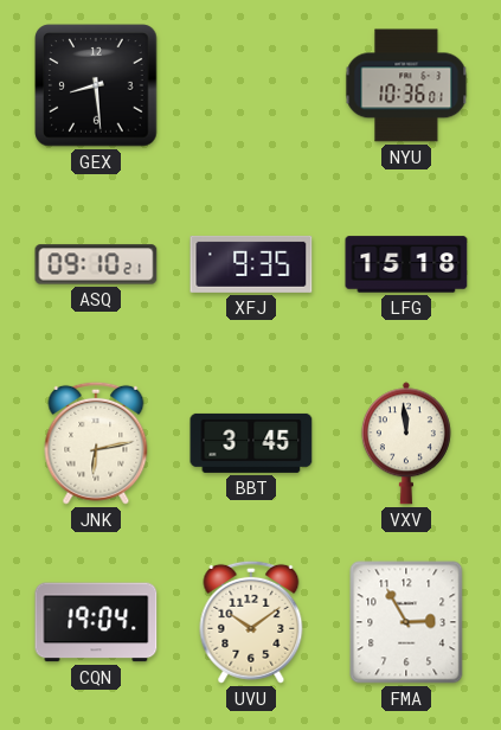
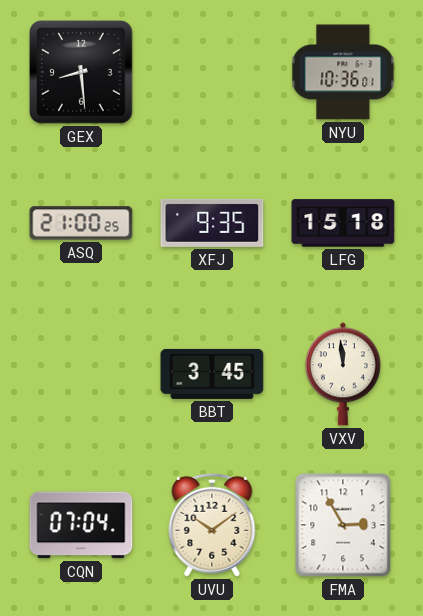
ASQ: 09:10 -> 21:00 (81, 223)
JNK: 6:13 -> none (96, 443)
CQN: 19:04 -> 07:04 (81, 525)
